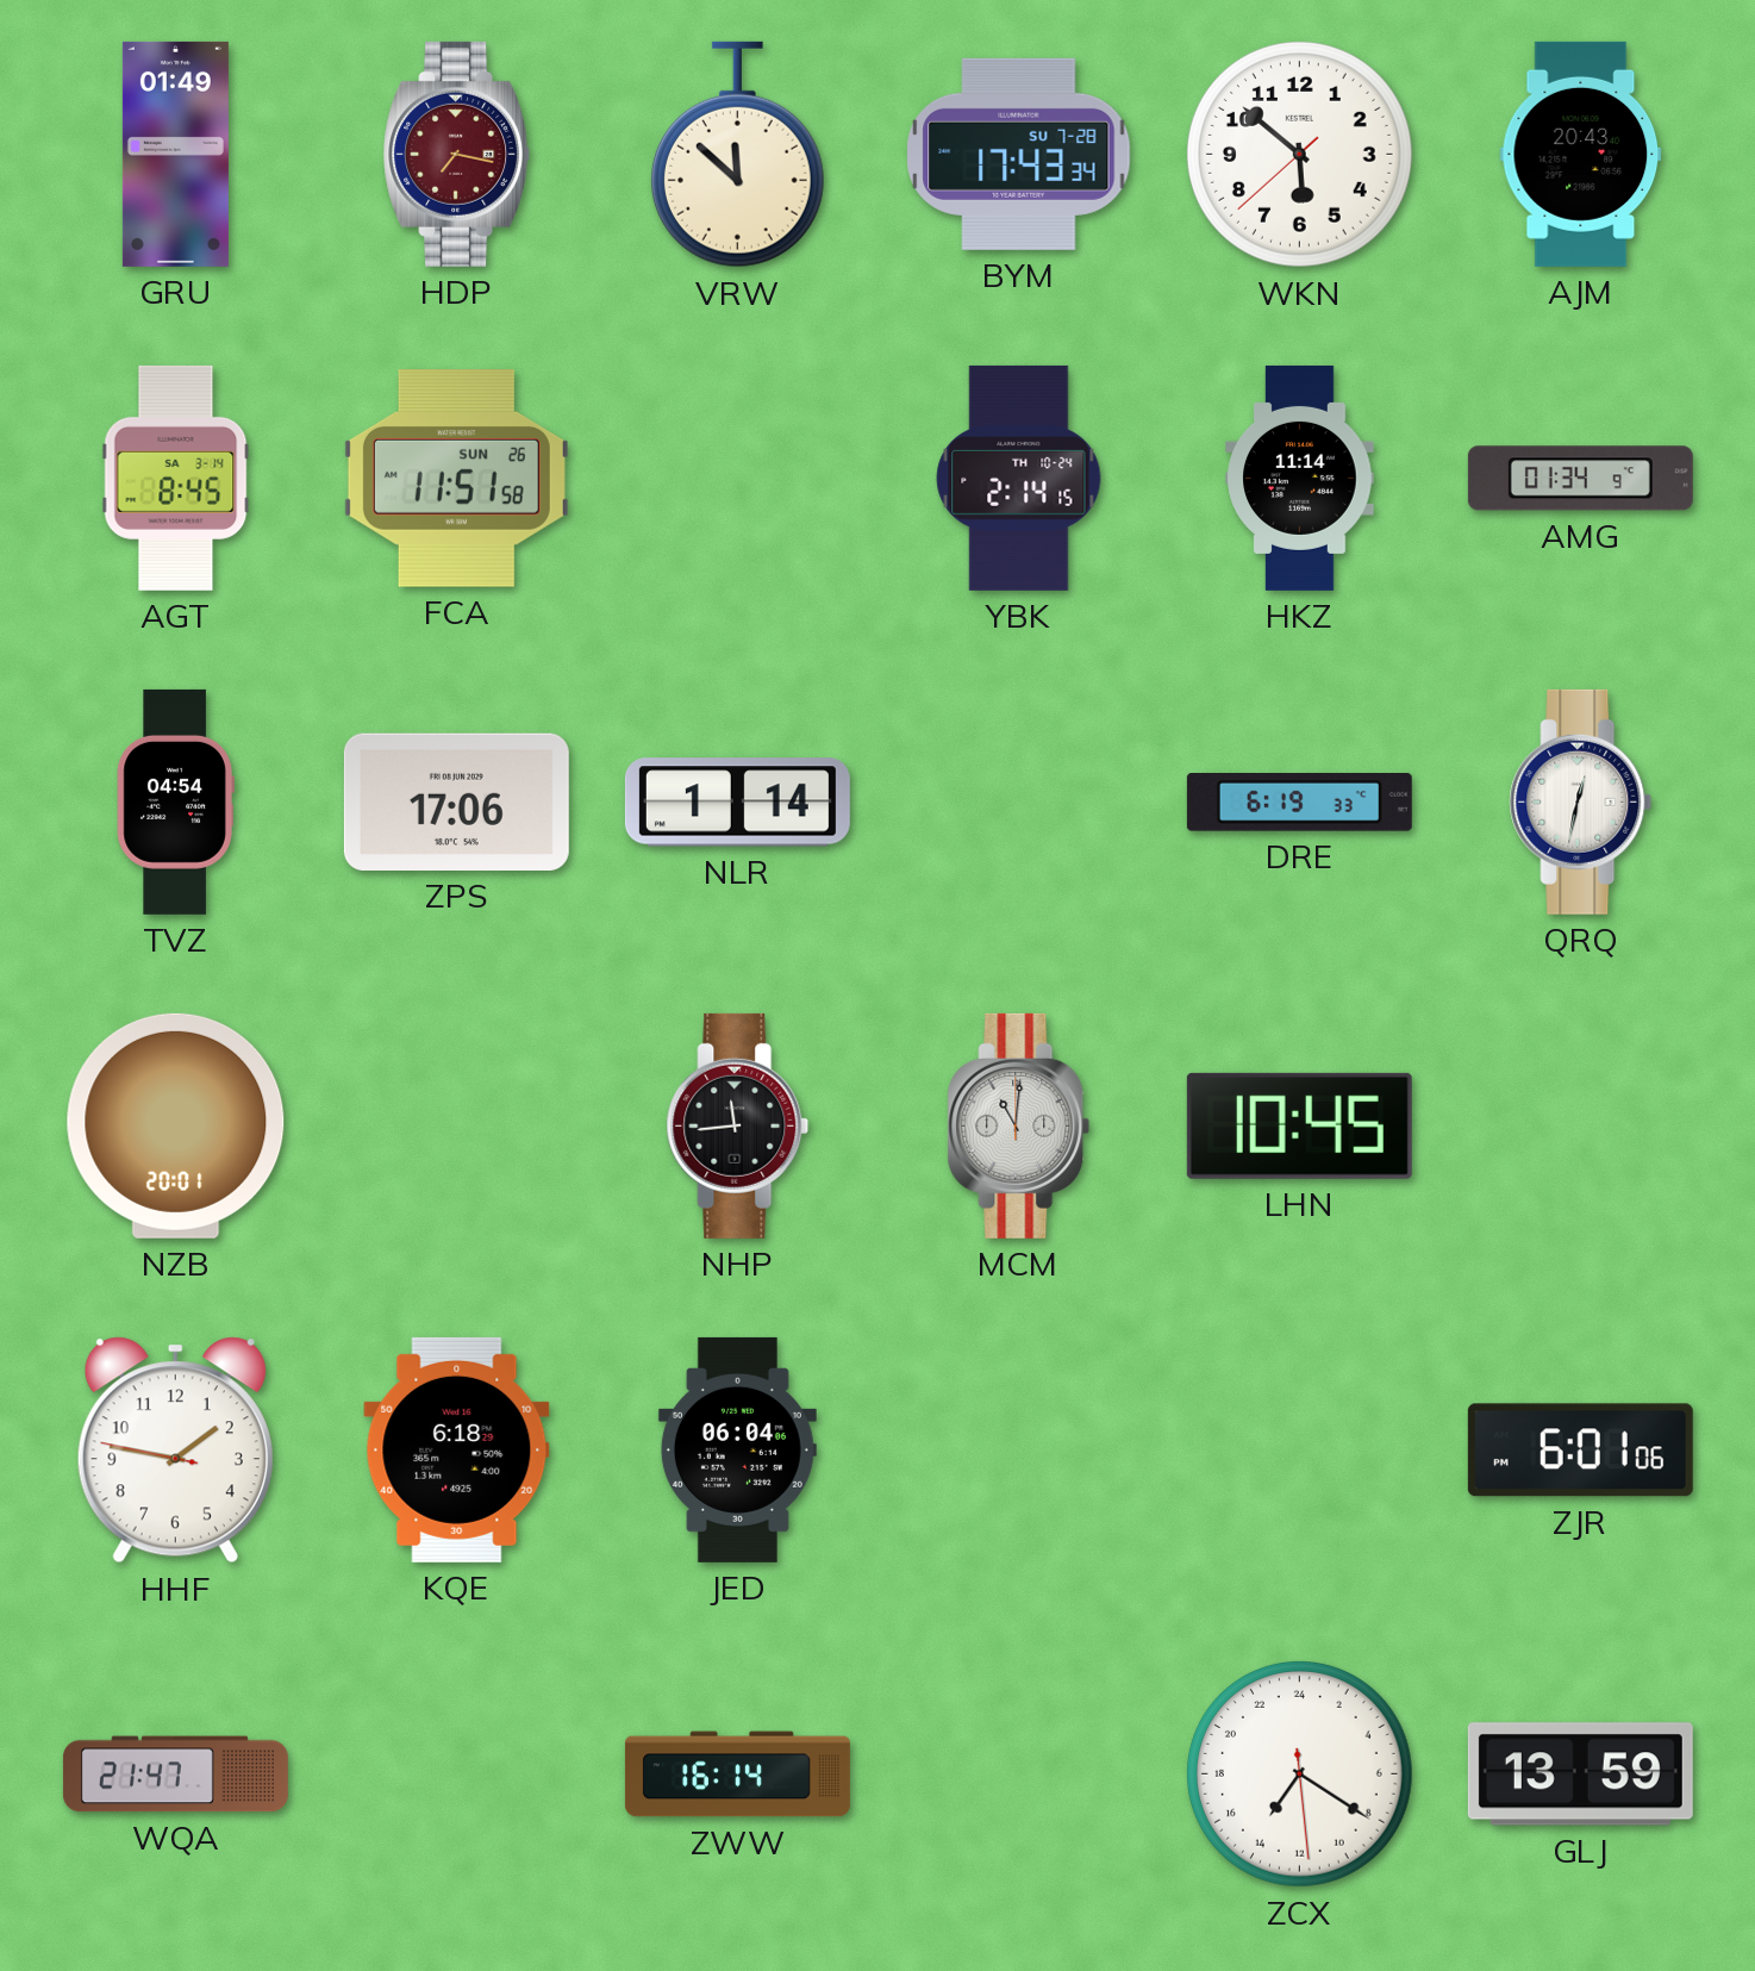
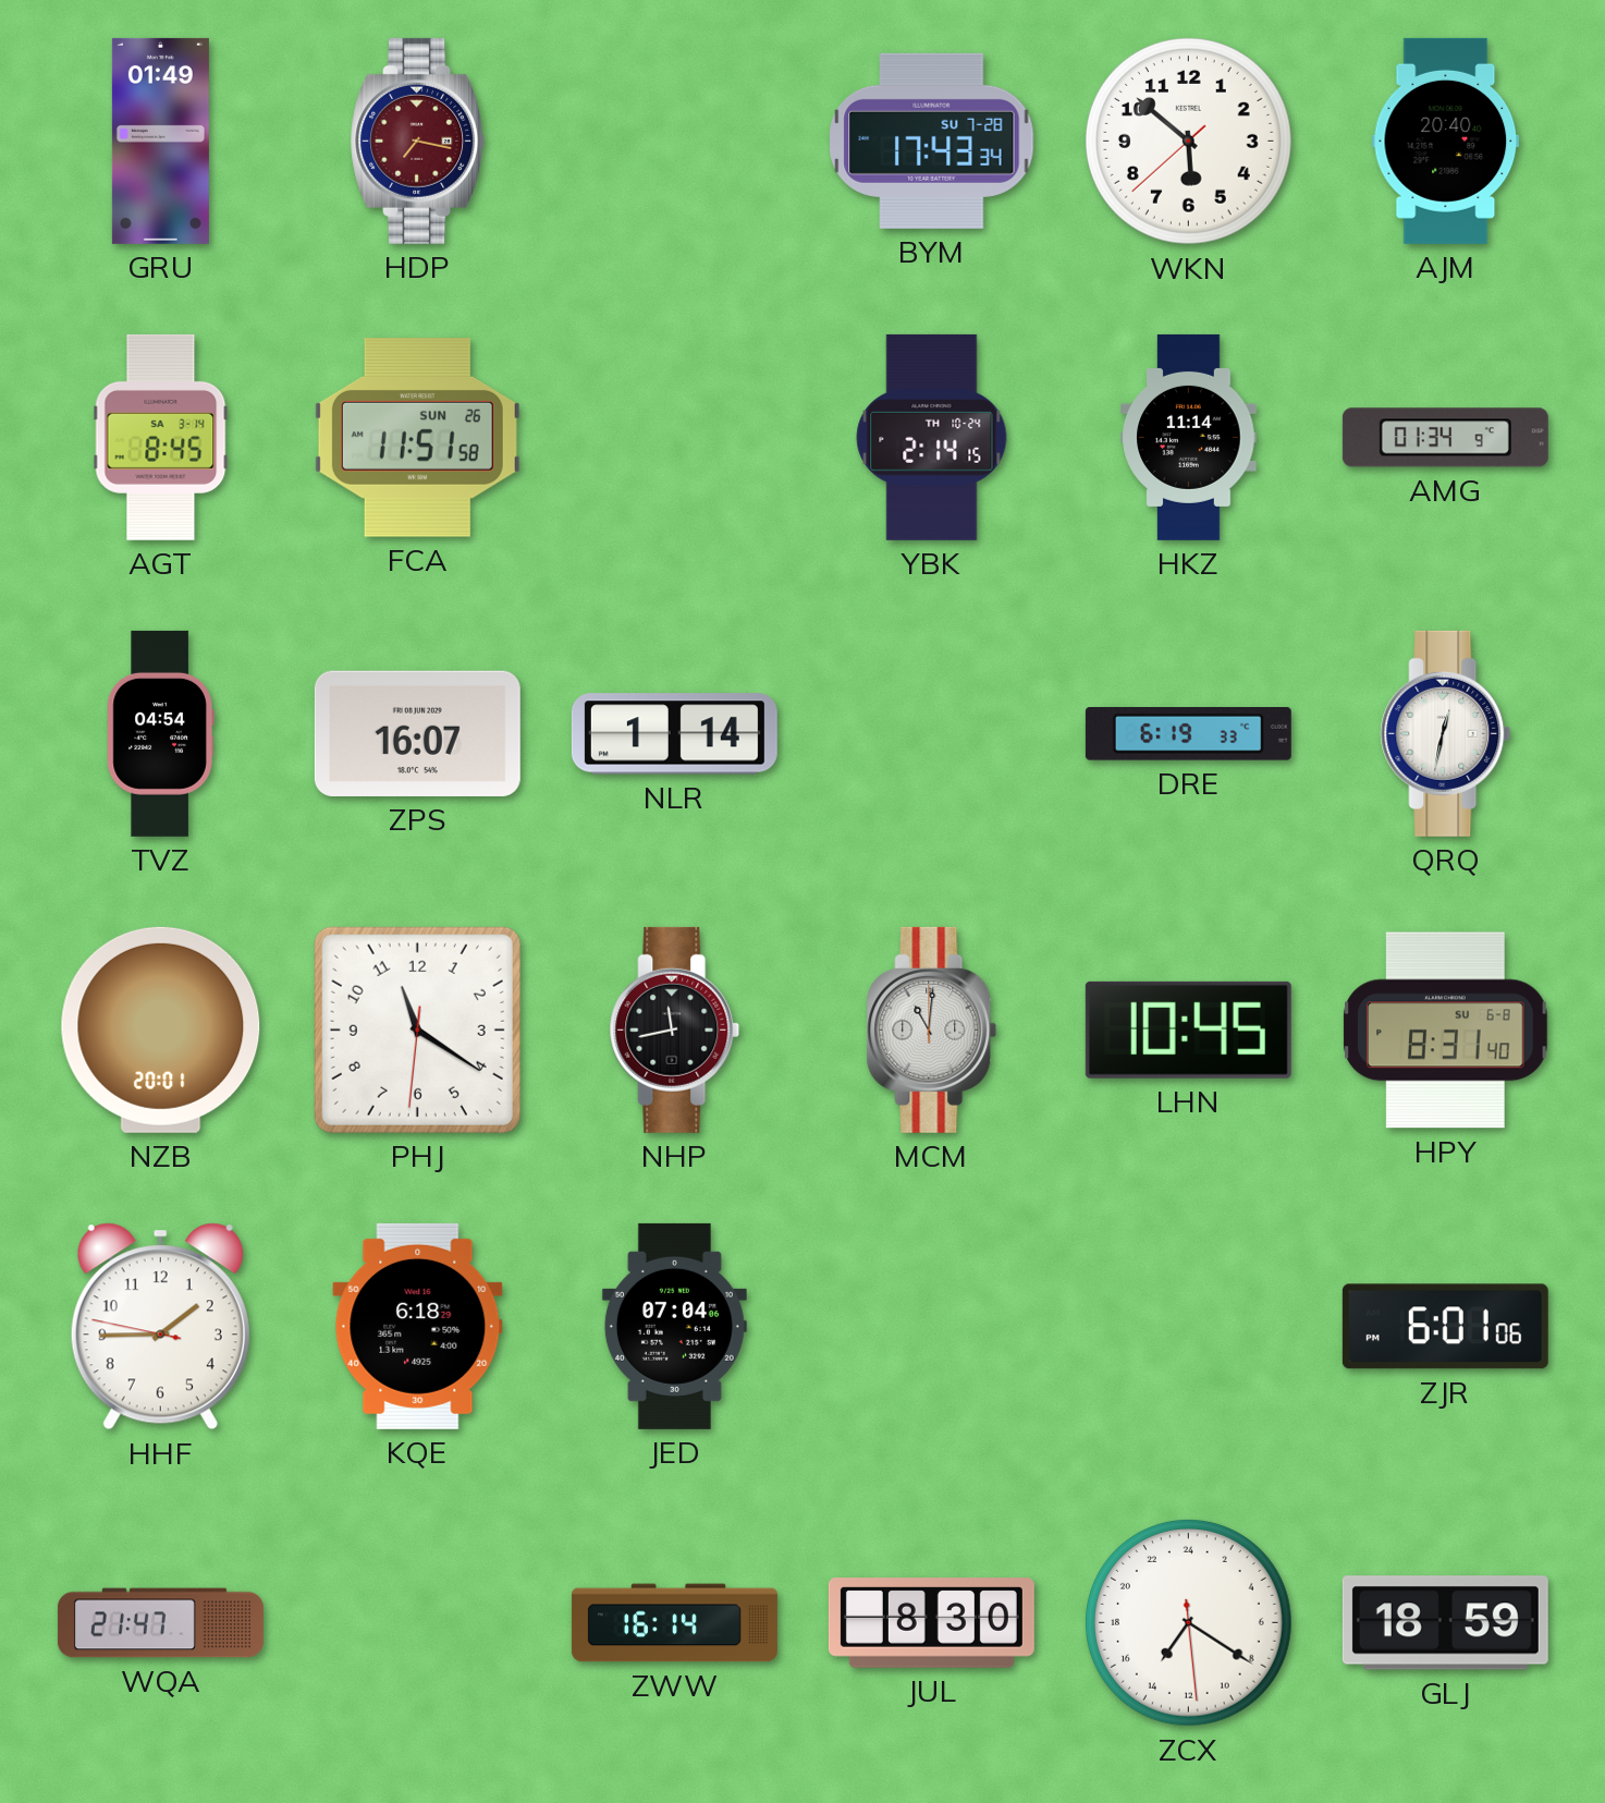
VRW: 11:52 -> none (737, 155)
AJM: 20:43 -> 20:40 (1446, 141)
ZPS: 17:06 -> 16:07 (417, 733)
PHJ: none -> 11:20 (417, 1030)
NHP: 11:44 -> 11:43 (675, 1030)
HPY: none -> 8:31 (1446, 1031)
HHF: 1:46 -> 1:44 (160, 1327)
JED: 06:04 -> 07:04 (674, 1326)
JUL: none -> 8:30 (931, 1623)
GLJ: 13:59 -> 18:59 (1445, 1623)
